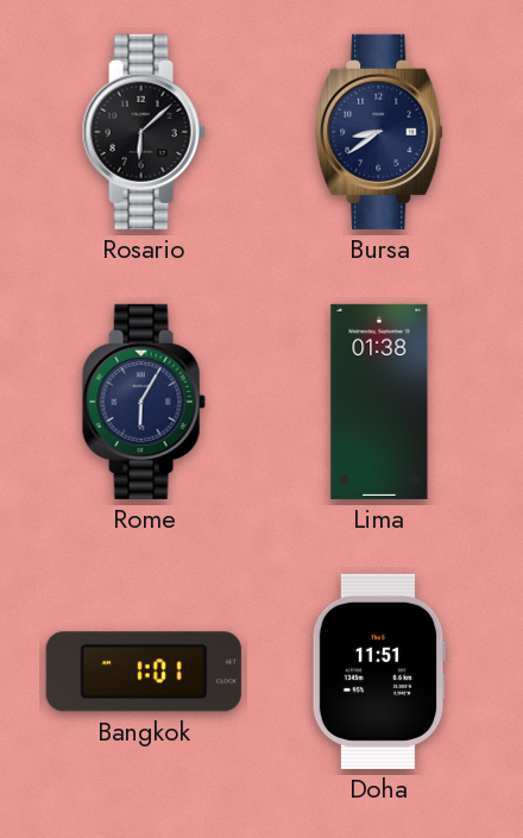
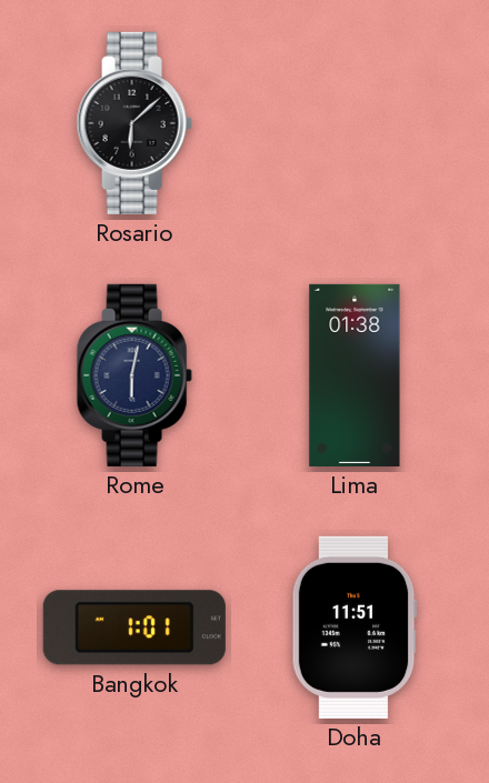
Bursa: 8:39 -> none (379, 132)
Rome: 6:05 -> 6:02 (134, 375)
